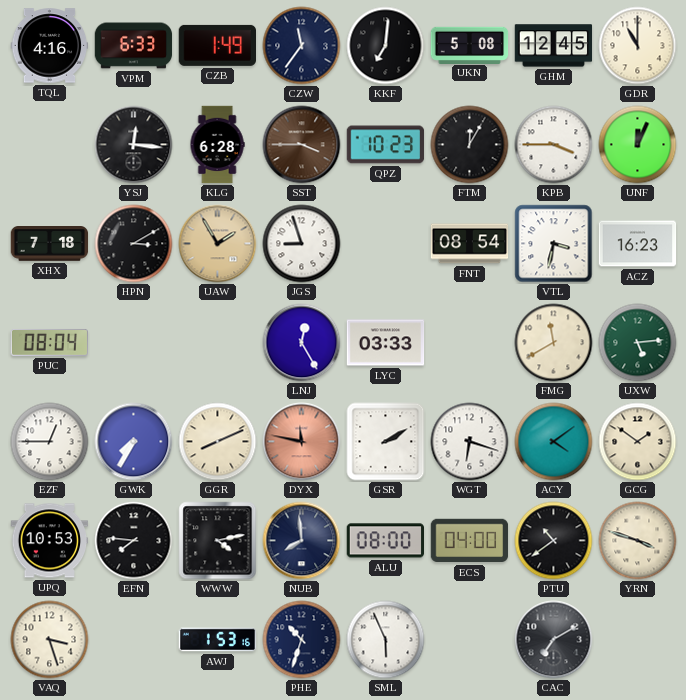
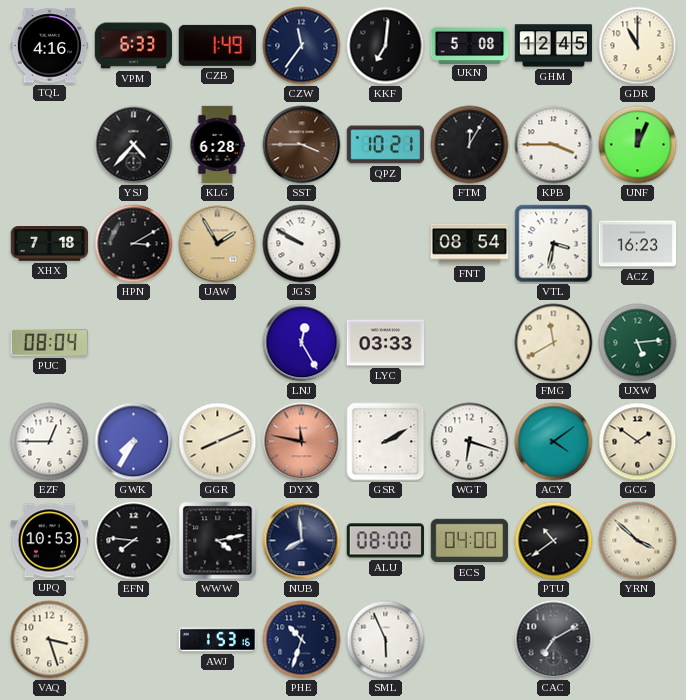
YSJ: 12:16 -> 4:37 (134, 145)
QPZ: 10:23 -> 10:21 (386, 145)
JGS: 8:57 -> 9:50 (302, 244)
YRN: 3:48 -> 3:52 (638, 541)
